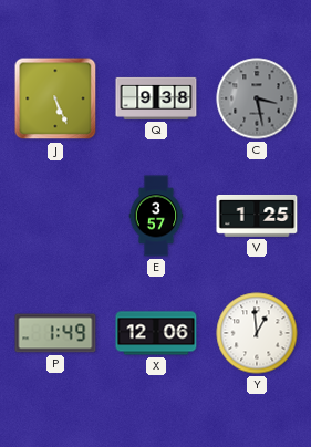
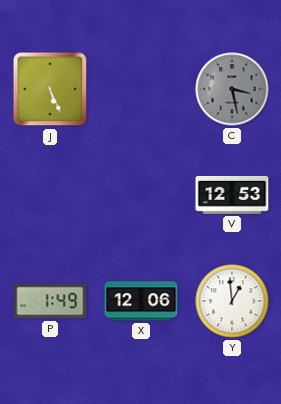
Q: 9:38 -> none (156, 98)
E: 3:57 -> none (156, 216)
V: 1:25 -> 12:53 (232, 195)
